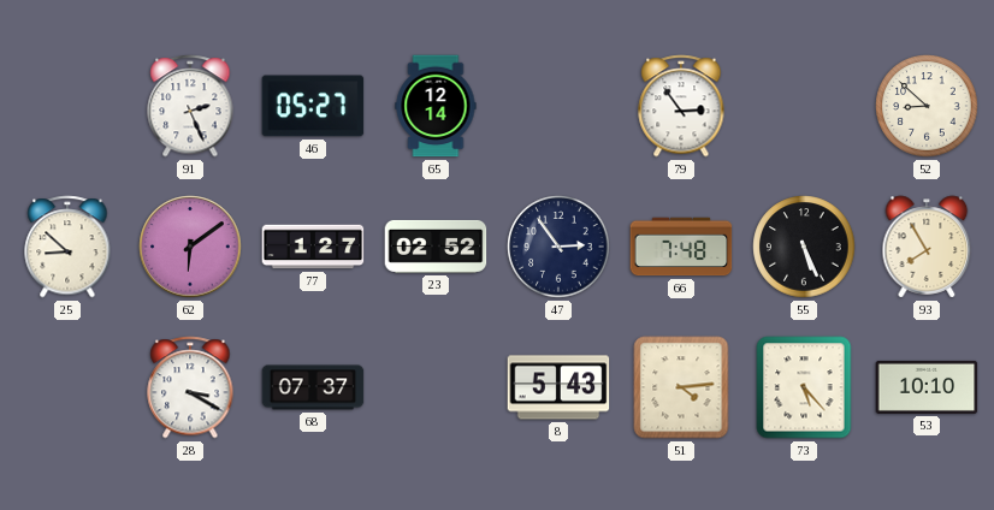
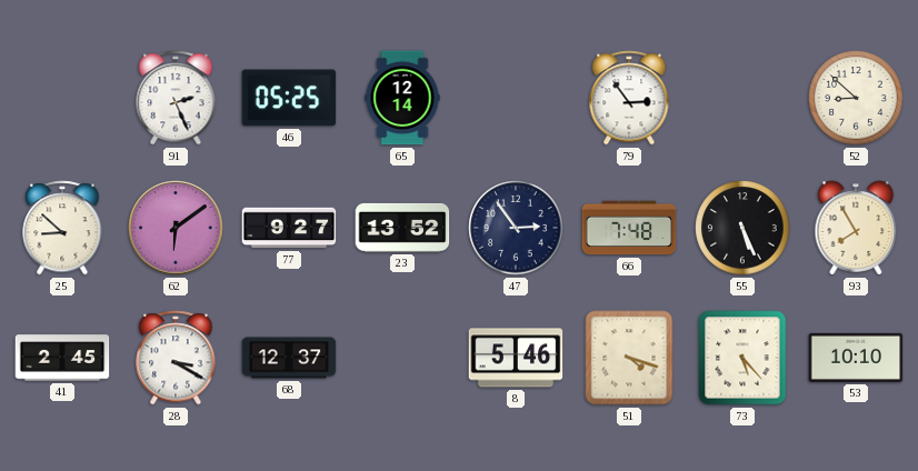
46: 05:27 -> 05:25 (289, 98)
77: 1:27 -> 9:27 (289, 228)
23: 02:52 -> 13:52 (402, 228)
41: none -> 2:45 (62, 358)
68: 07:37 -> 12:37 (289, 358)
8: 5:43 -> 5:46 (516, 358)
51: 4:14 -> 4:18 (629, 358)
